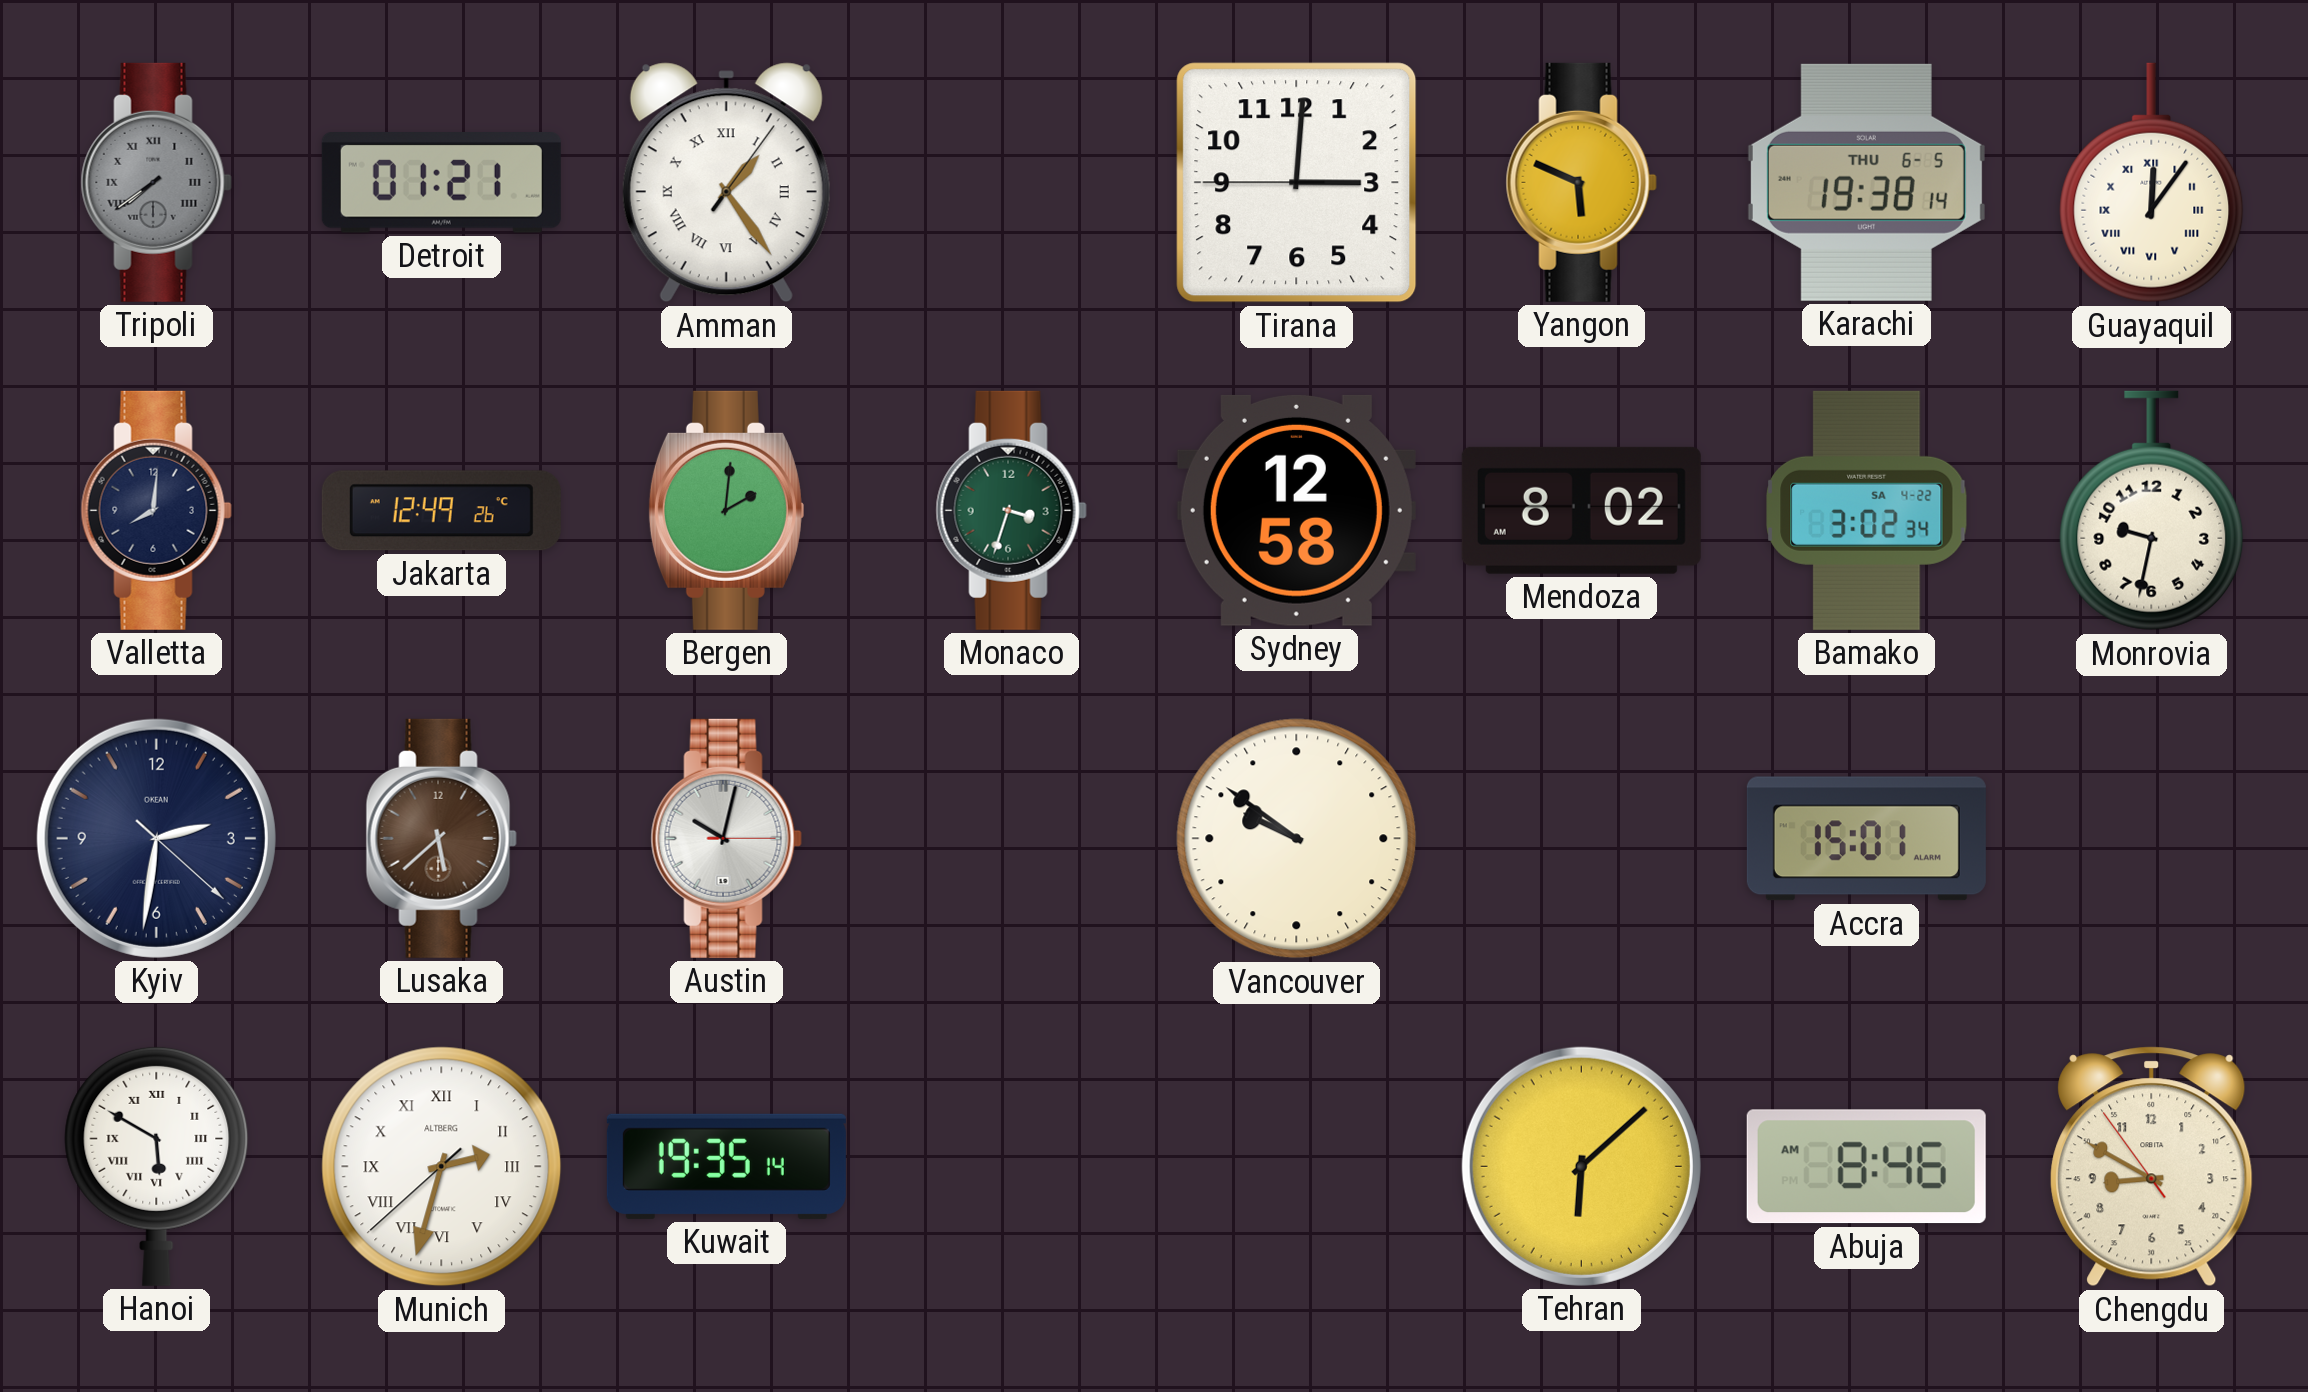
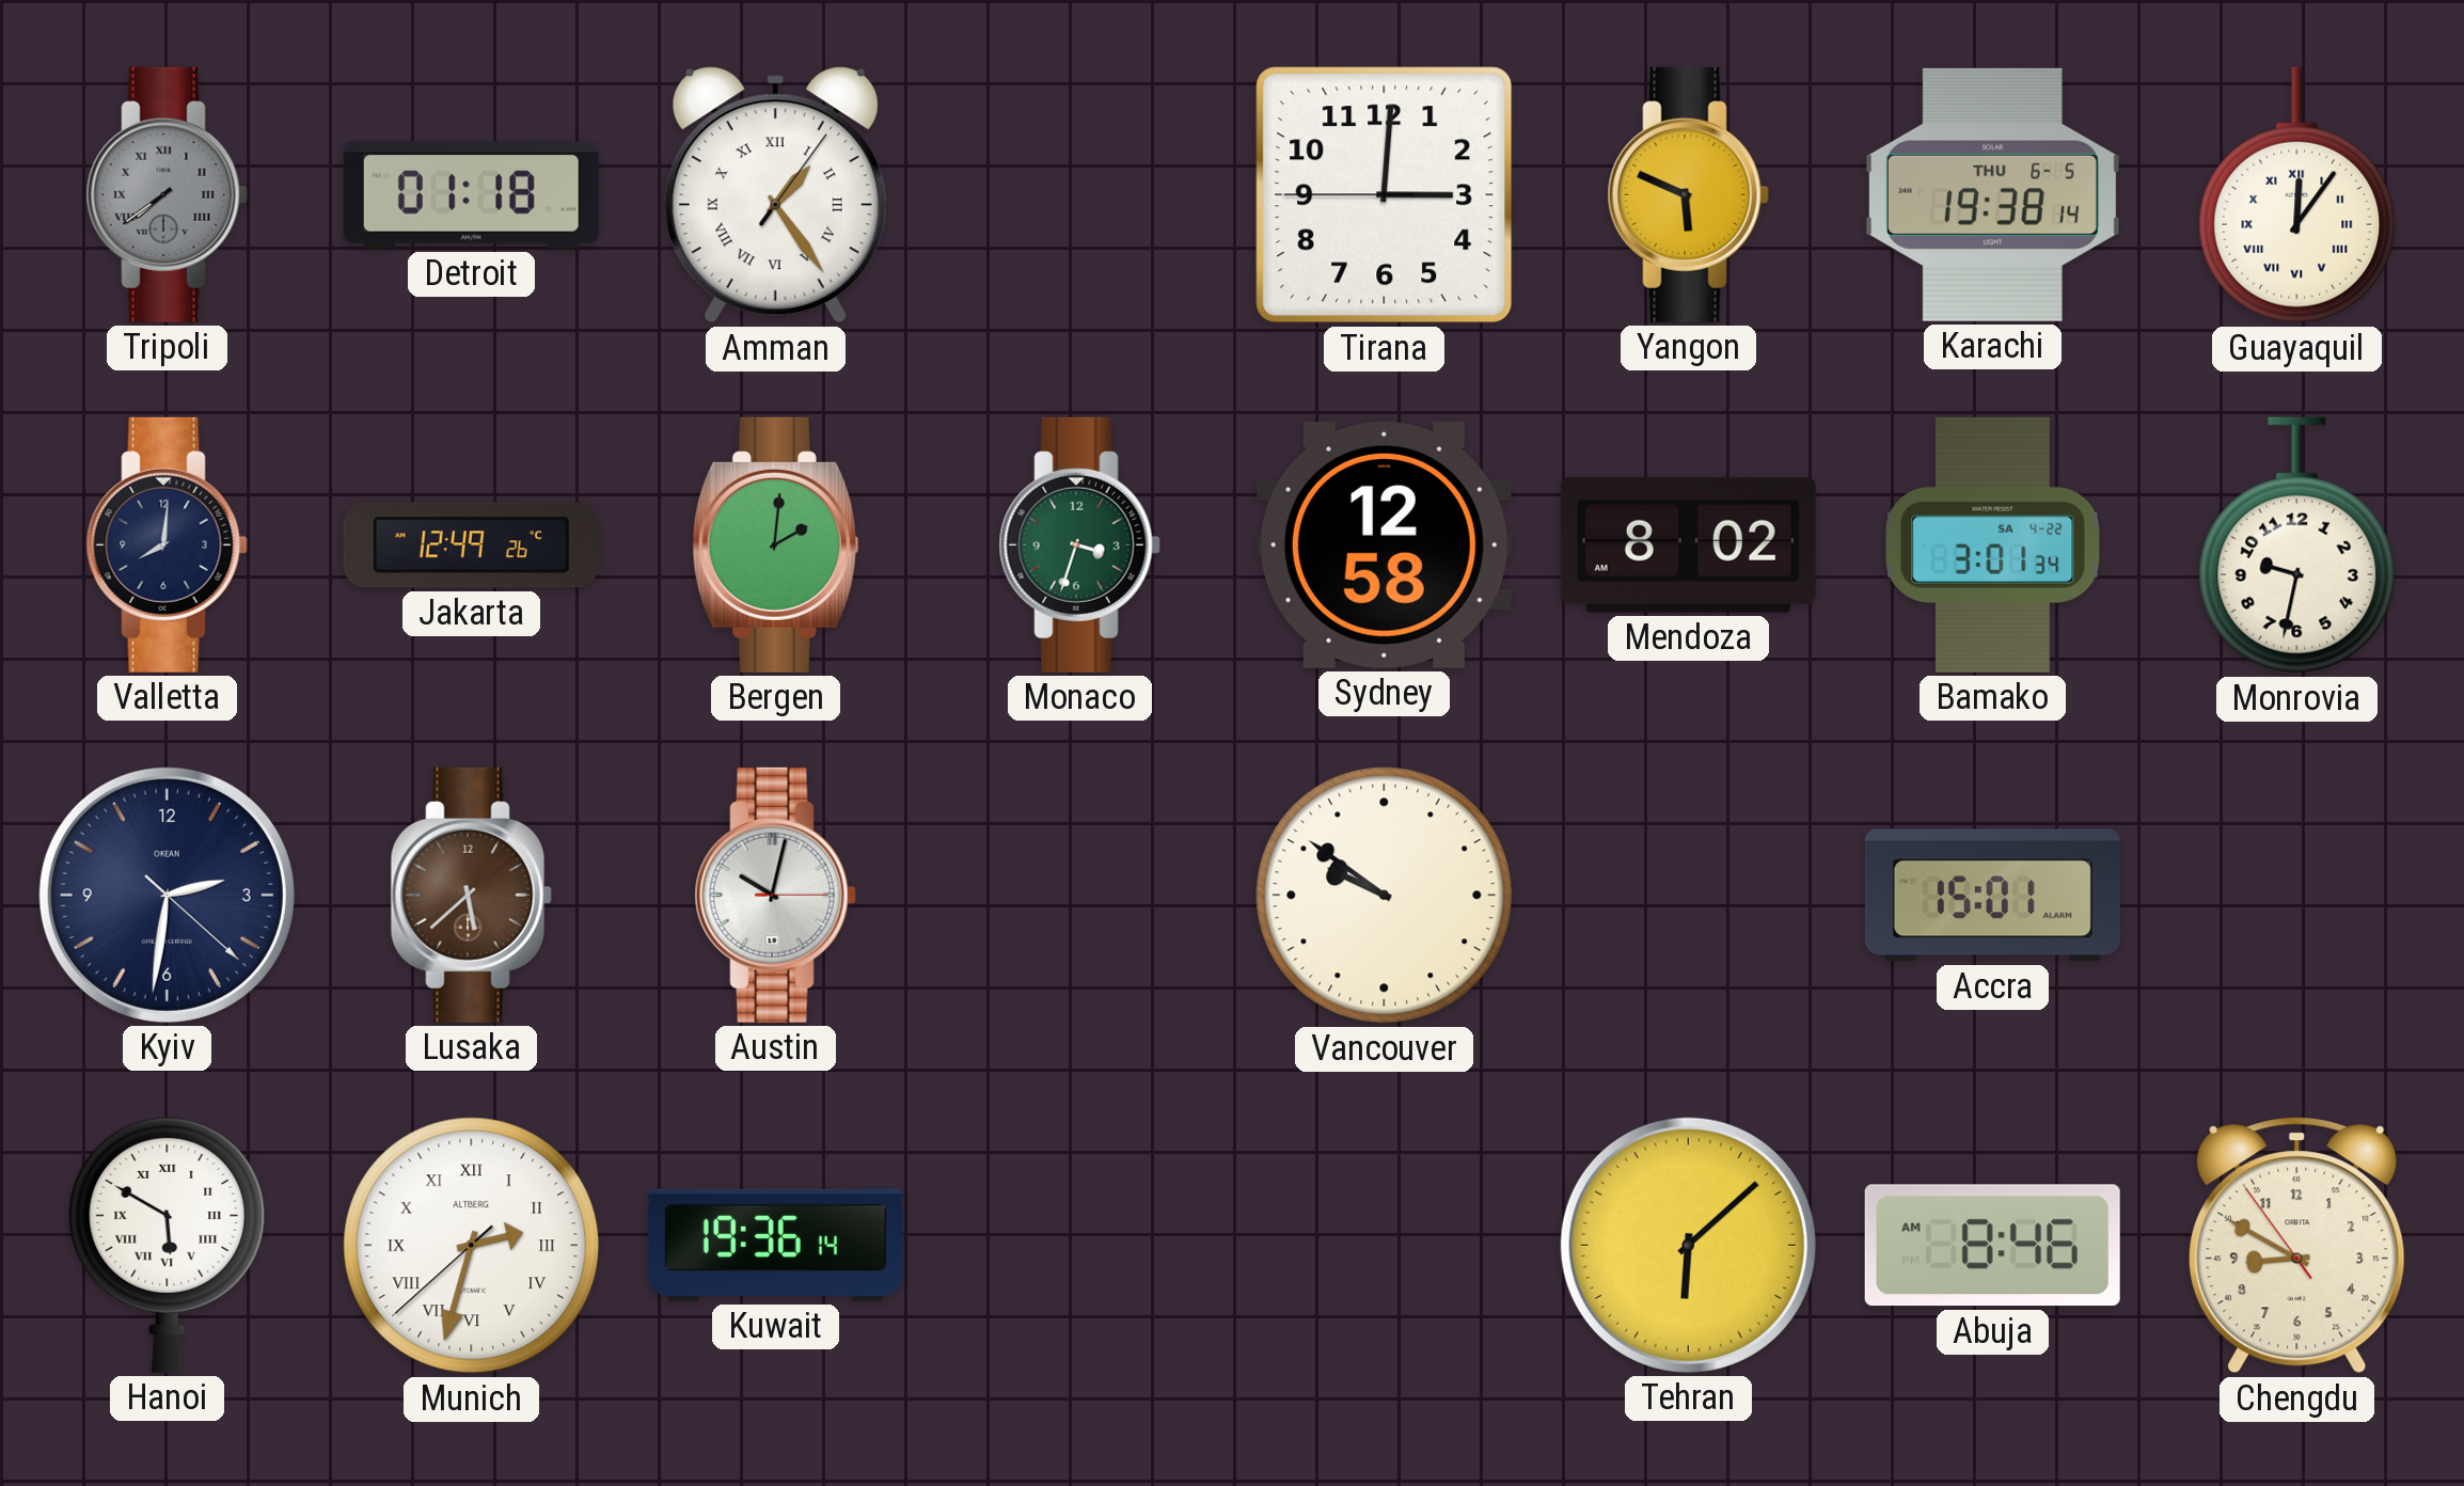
Detroit: 01:21 -> 01:18 (471, 195)
Bamako: 3:02 -> 3:01 (1993, 544)
Kuwait: 19:35 -> 19:36 (775, 1245)
